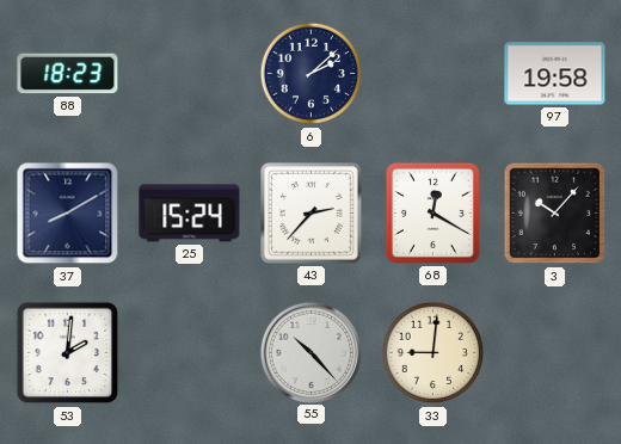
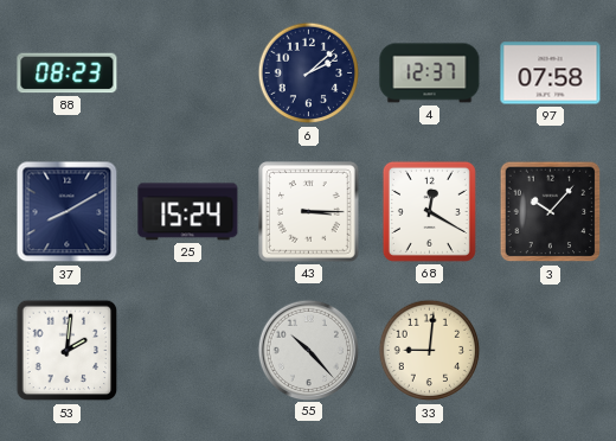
88: 18:23 -> 08:23 (68, 73)
4: none -> 12:37 (430, 73)
97: 19:58 -> 07:58 (551, 73)
43: 2:37 -> 3:15 (309, 212)
